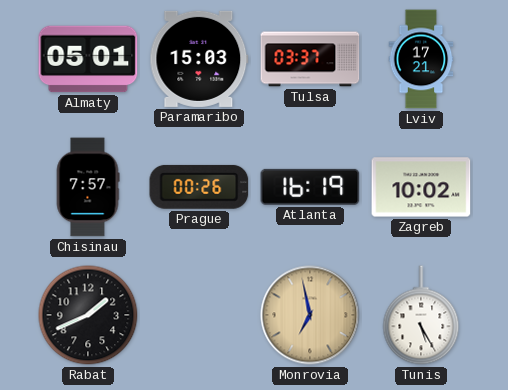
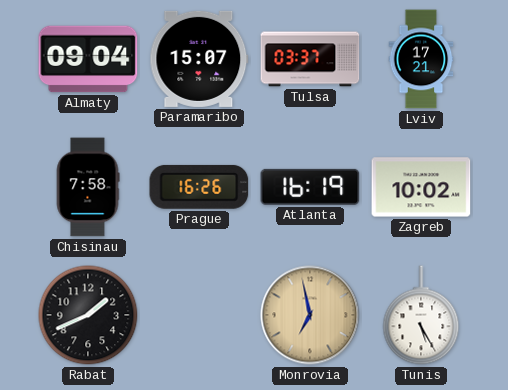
Almaty: 05:01 -> 09:04 (88, 59)
Paramaribo: 15:03 -> 15:07 (199, 59)
Chisinau: 7:57 -> 7:58 (88, 187)
Prague: 00:26 -> 16:26 (199, 187)
